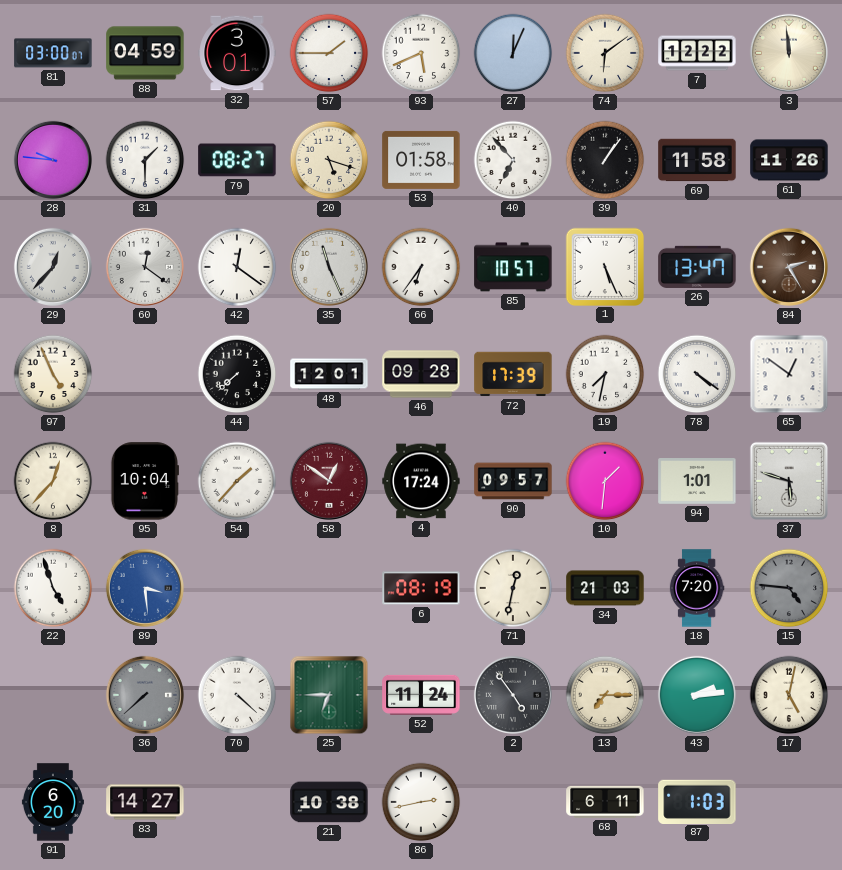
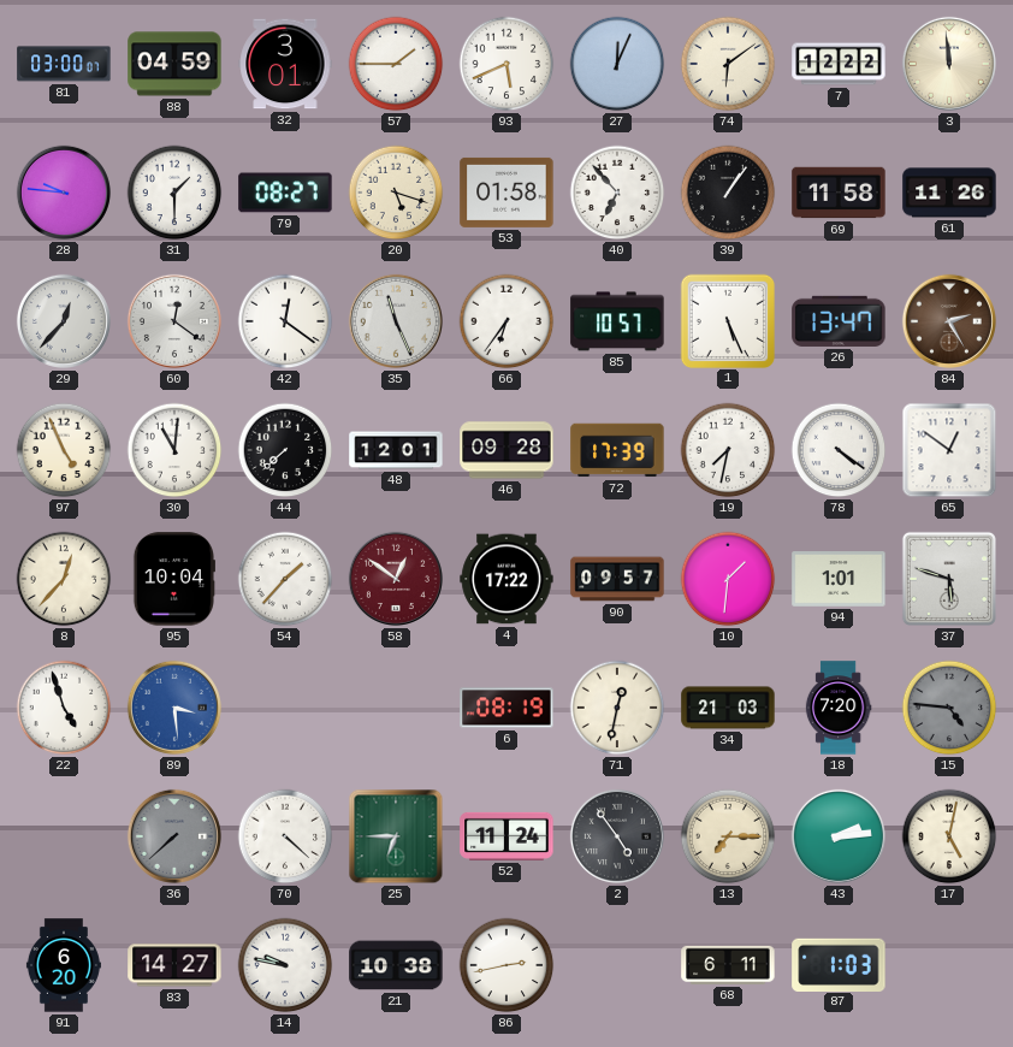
30: none -> 11:01 (174, 450)
4: 17:24 -> 17:22 (506, 579)
14: none -> 9:47 (285, 965)
